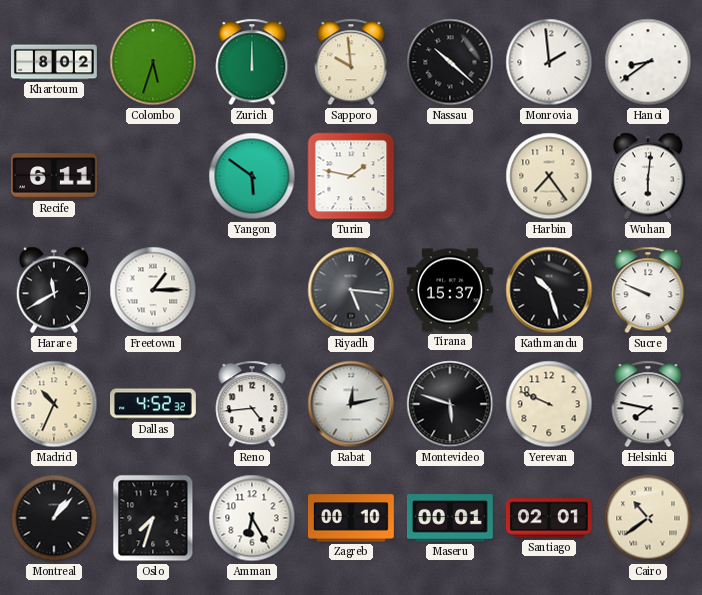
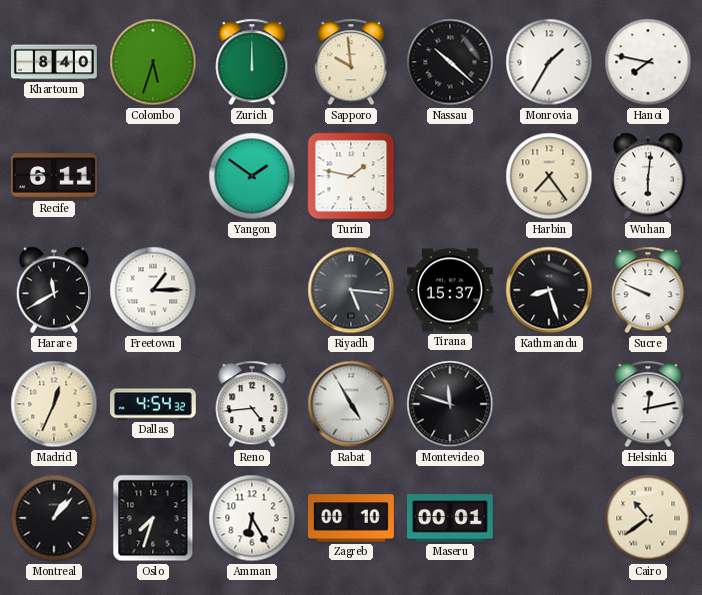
Khartoum: 8:02 -> 8:40 (55, 62)
Monrovia: 1:59 -> 1:35 (549, 62)
Hanoi: 8:39 -> 7:47 (648, 62)
Yangon: 5:51 -> 1:51 (252, 176)
Kathmandu: 10:27 -> 8:27 (549, 290)
Madrid: 10:34 -> 12:34 (54, 404)
Dallas: 4:52 -> 4:54 (154, 404)
Rabat: 12:13 -> 4:55 (351, 404)
Montevideo: 5:48 -> 11:48 (450, 404)
Yerevan: 9:49 -> none (549, 404)
Helsinki: 7:47 -> 12:13 (648, 404)
Santiago: 02:01 -> none (549, 518)
